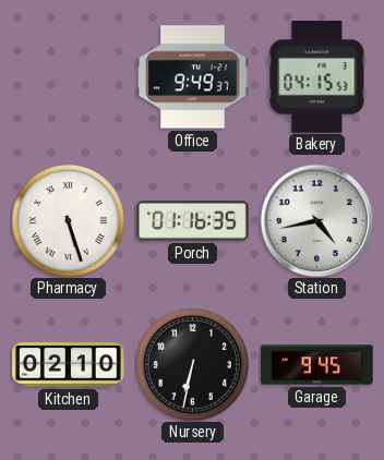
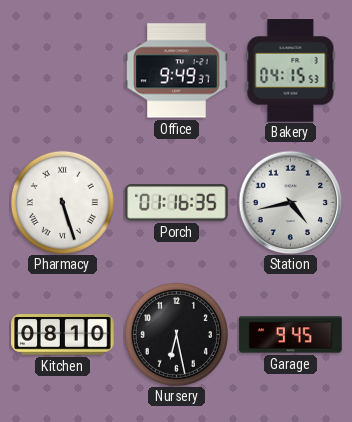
Kitchen: 02:10 -> 08:10 (63, 335)
Nursery: 6:32 -> 6:28 (176, 334)
